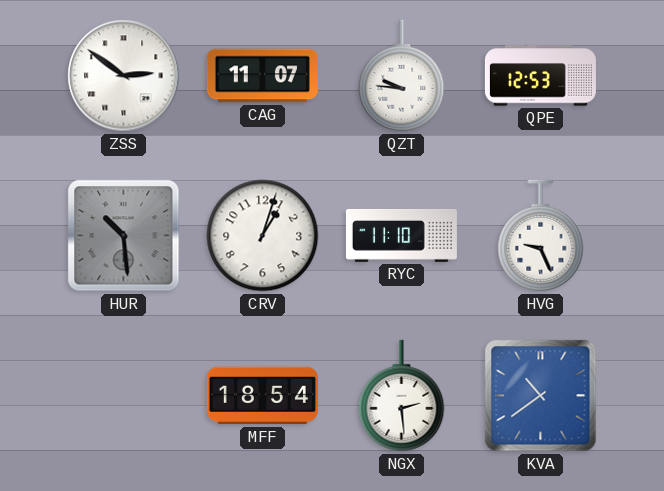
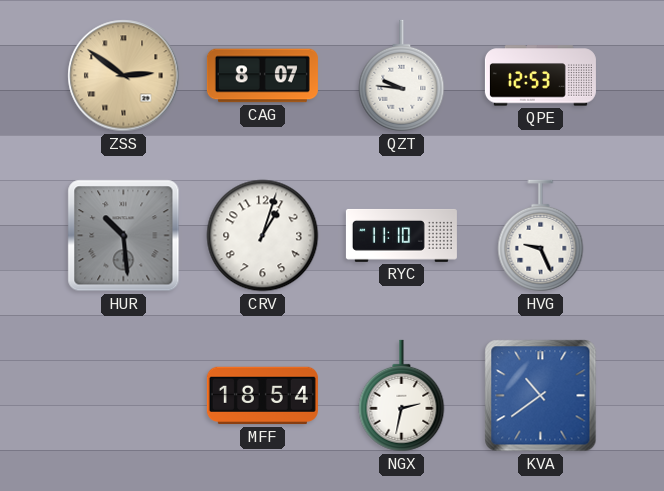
ZSS dial: white -> champagne (124, 76)
CAG: 11:07 -> 8:07 (262, 76)
NGX: 2:29 -> 2:32 (402, 396)
